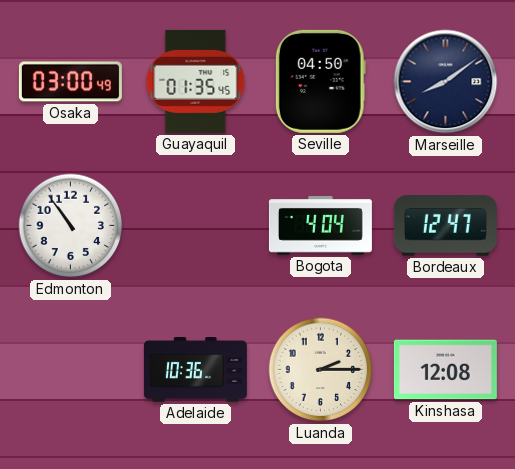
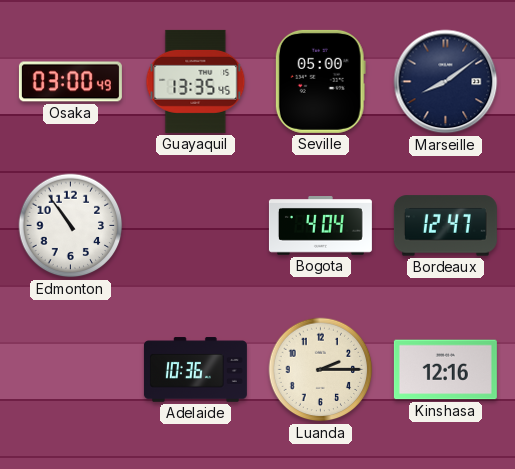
Guayaquil: 01:35 -> 13:35 (196, 81)
Seville: 04:50 -> 05:00 (320, 81)
Kinshasa: 12:08 -> 12:16 (445, 370)
